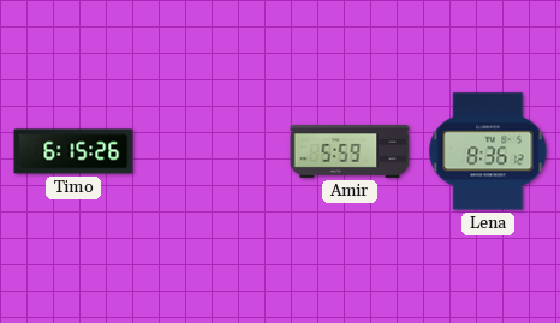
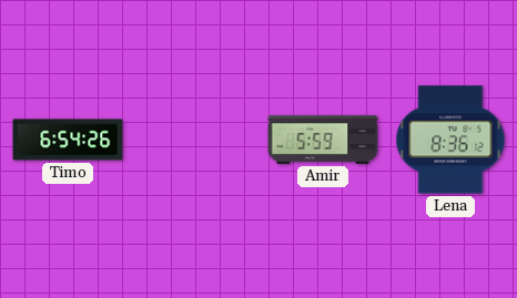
Timo: 6:15 -> 6:54 (68, 140)
